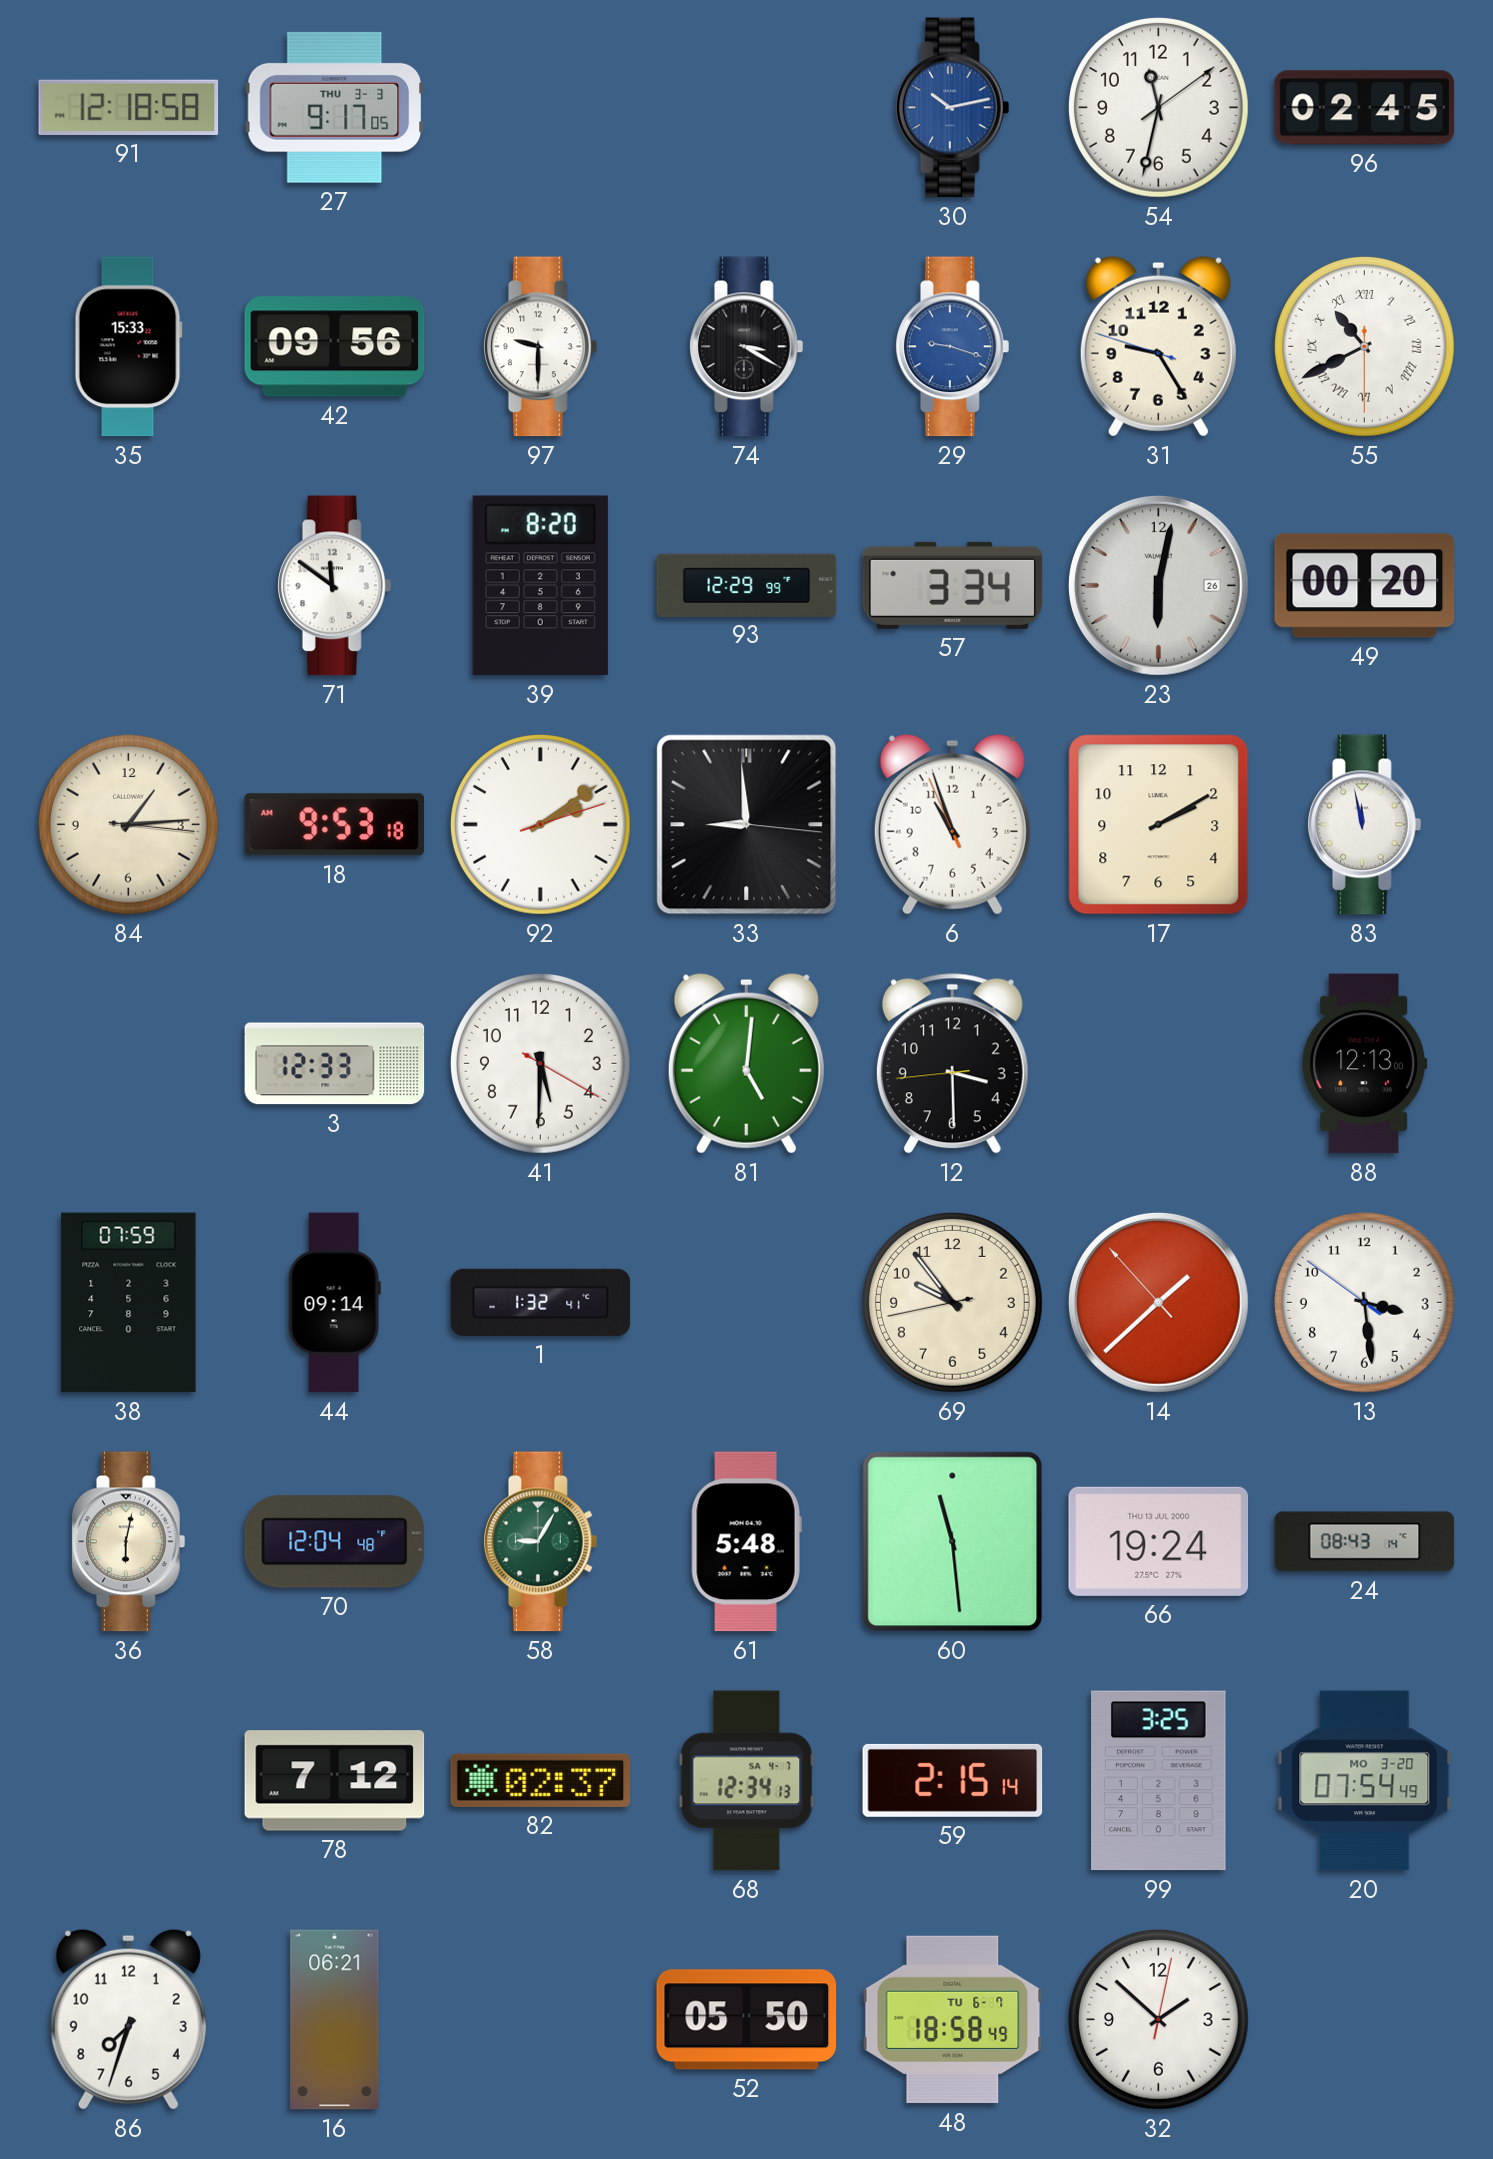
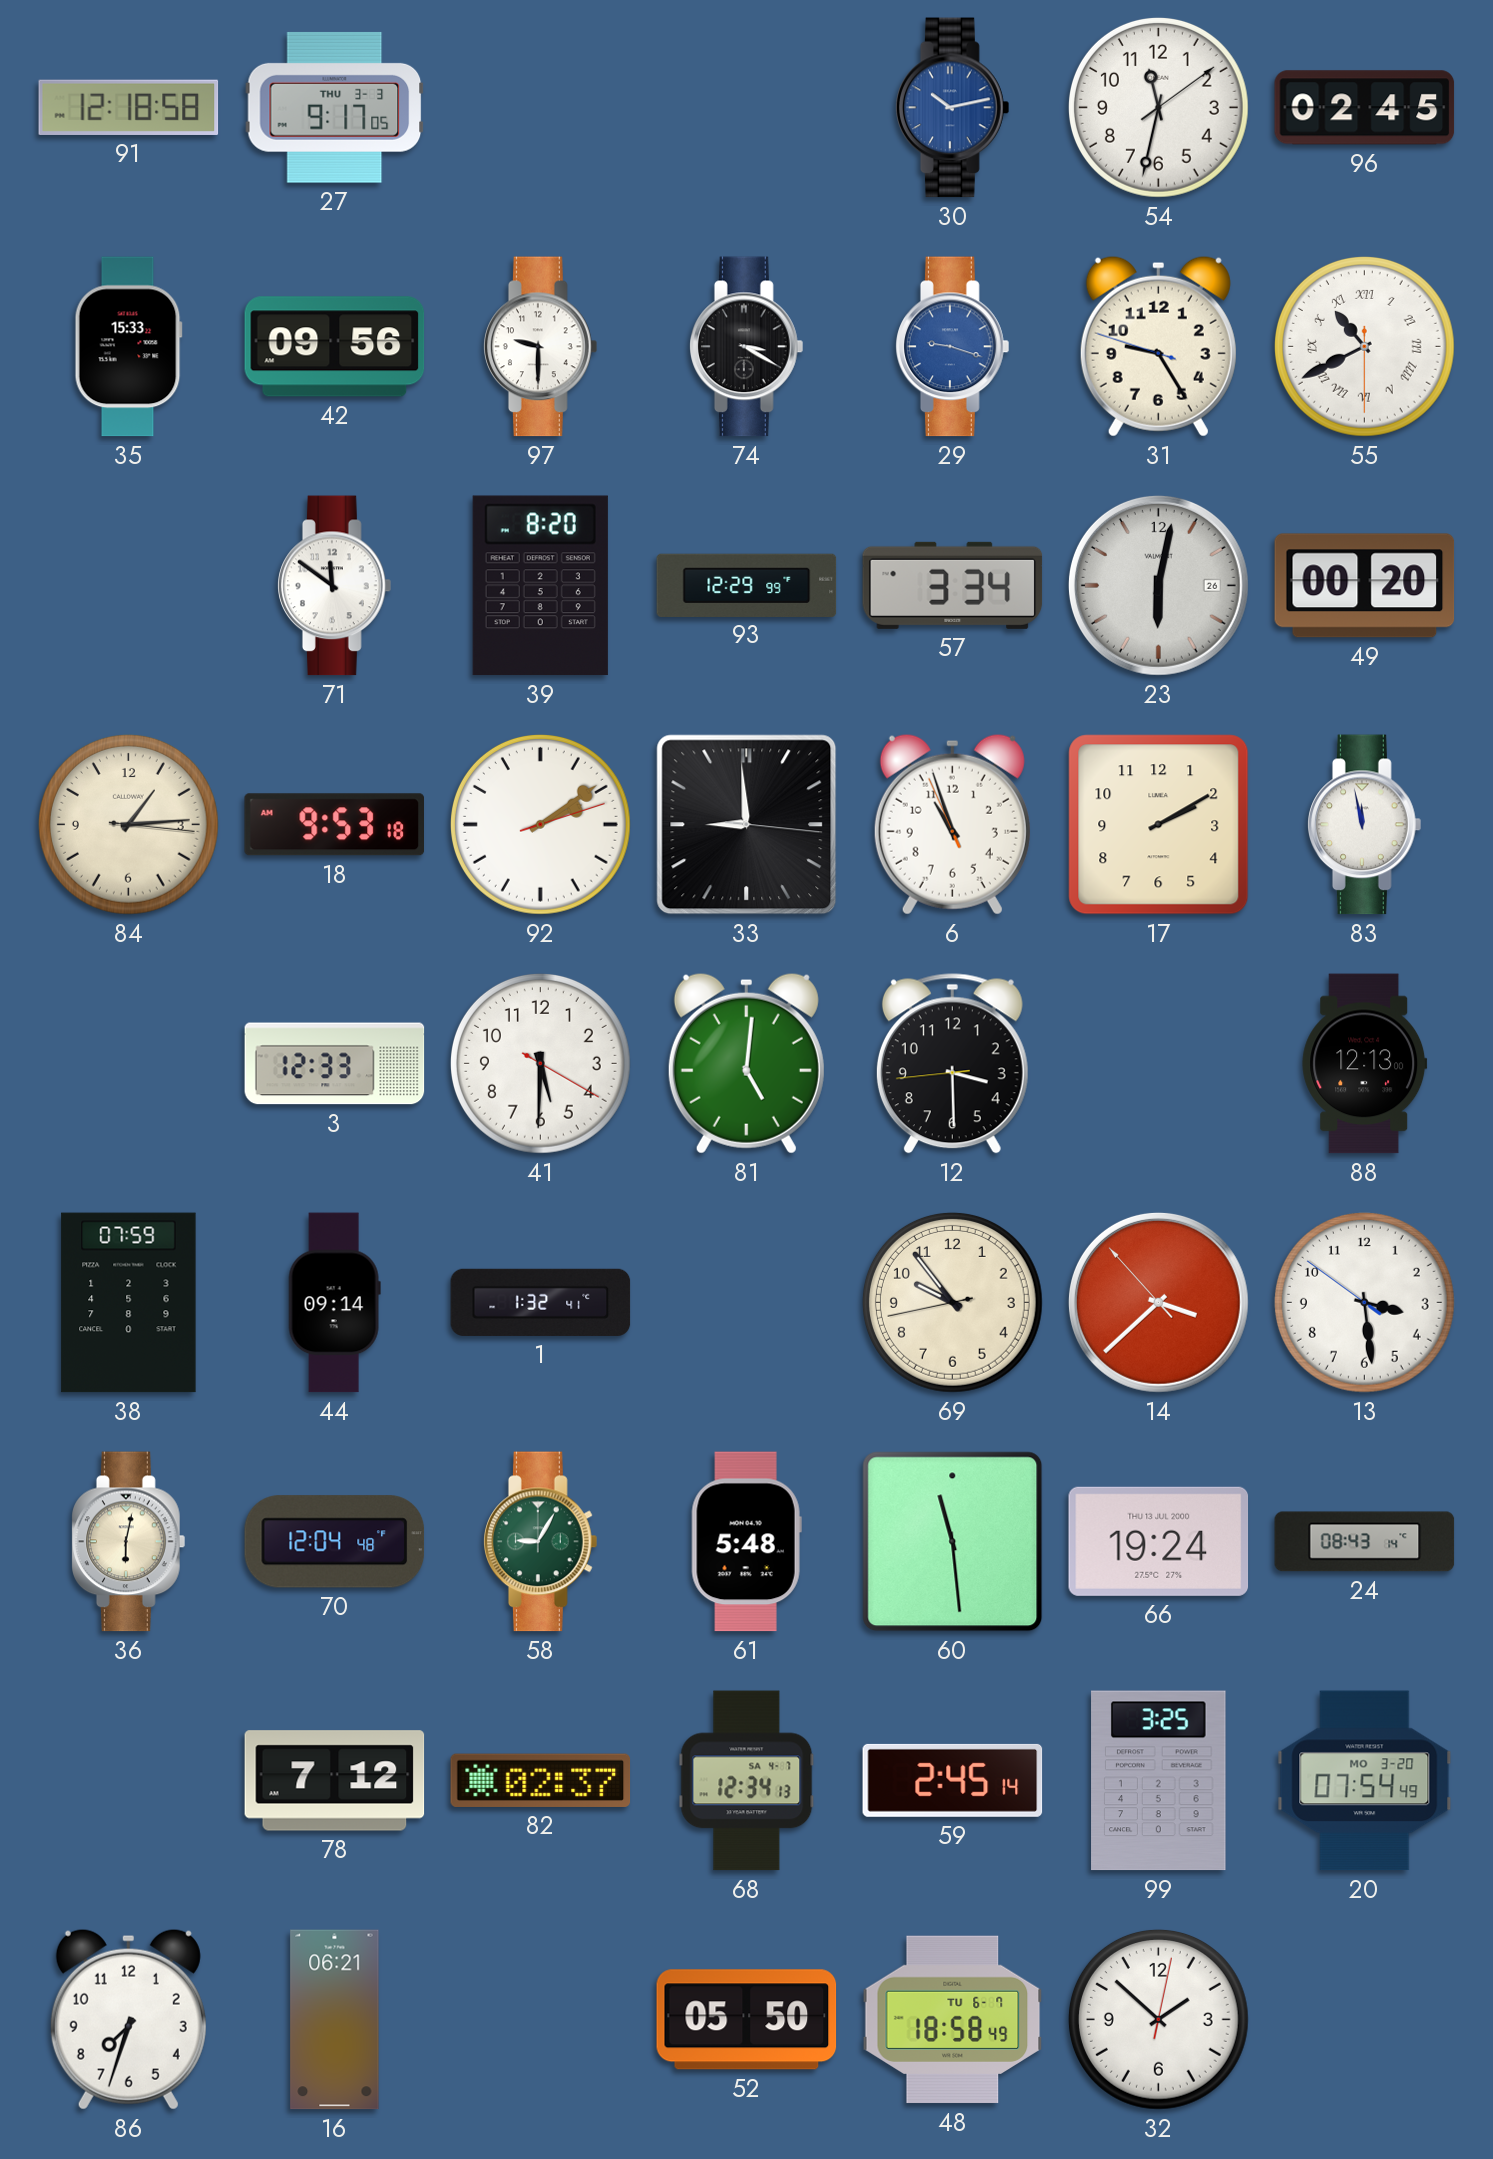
14: 1:37 -> 3:37 (1158, 1302)
59: 2:15 -> 2:45 (953, 1780)
